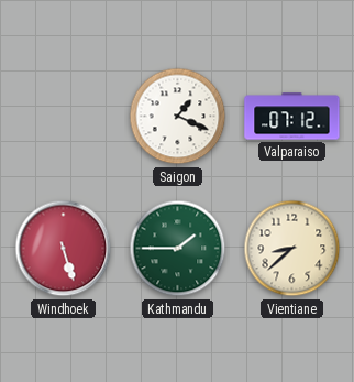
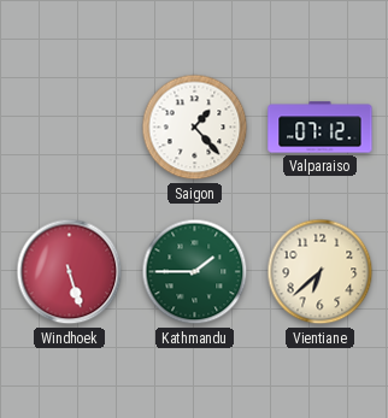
Saigon: 1:19 -> 1:23 (195, 128)
Vientiane: 8:38 -> 6:38 (321, 272)
